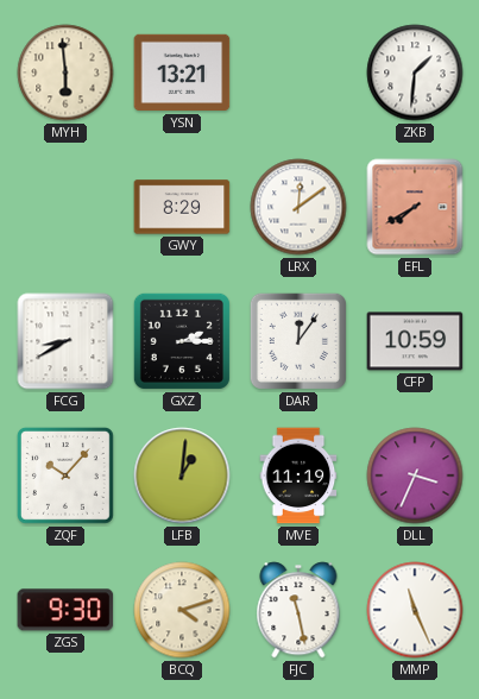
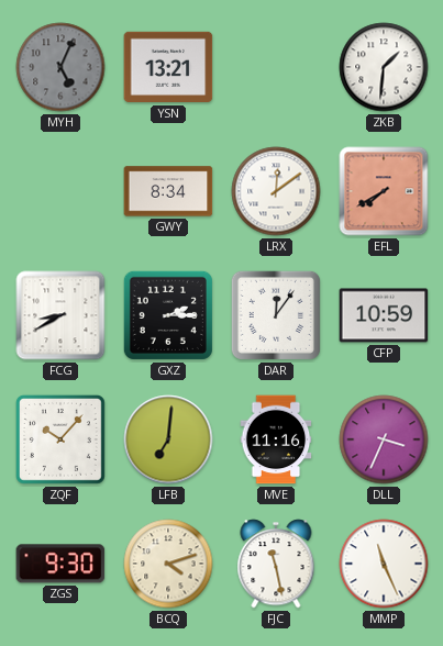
MYH: 5:59 -> 5:04 (60, 67)
MYH dial: cream -> grey (60, 67)
GWY: 8:29 -> 8:34 (168, 191)
LFB: 1:01 -> 7:01 (168, 439)
MVE: 11:19 -> 11:16 (276, 439)
